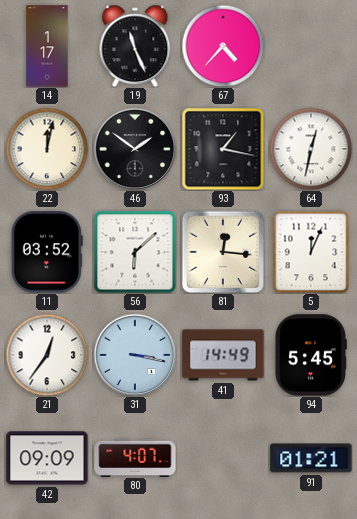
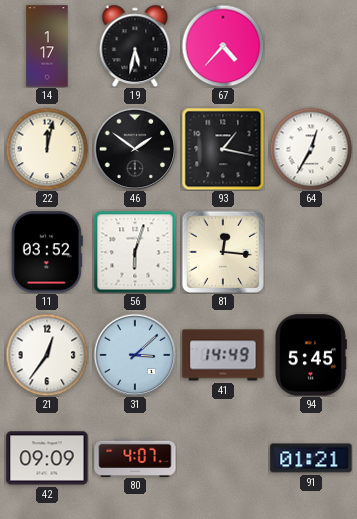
19: 11:26 -> 5:32 (135, 46)
64: 12:32 -> 12:35 (311, 149)
56: 6:08 -> 6:03 (135, 252)
5: 12:04 -> none (311, 252)
31: 3:17 -> 3:08 (135, 355)
